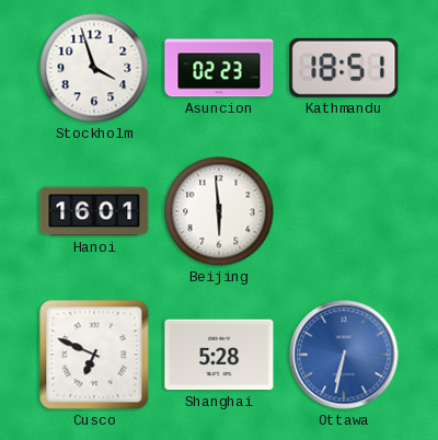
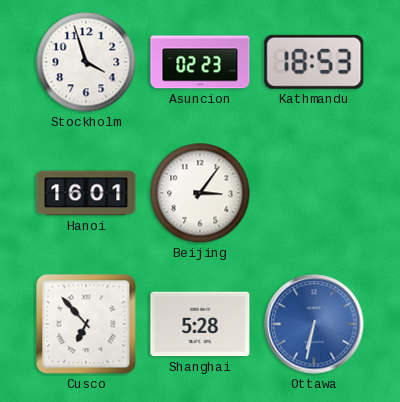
Kathmandu: 18:51 -> 18:53 (314, 62)
Beijing: 5:59 -> 3:06 (200, 193)
Cusco: 6:49 -> 6:53 (86, 324)
